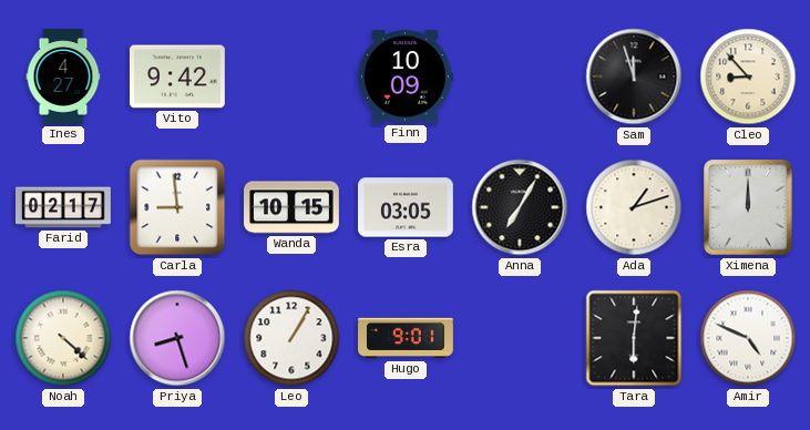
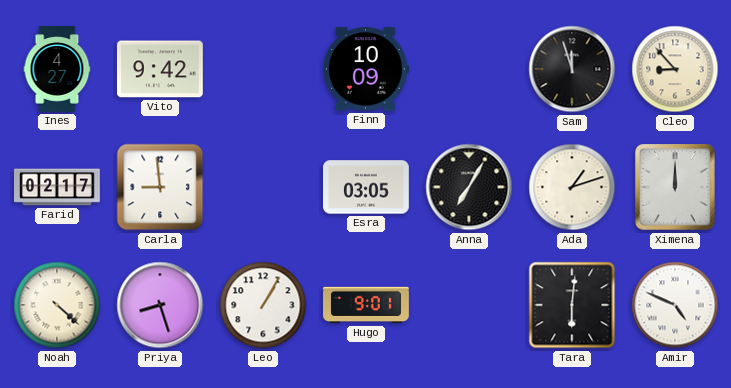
Wanda: 10:15 -> none (293, 207)
